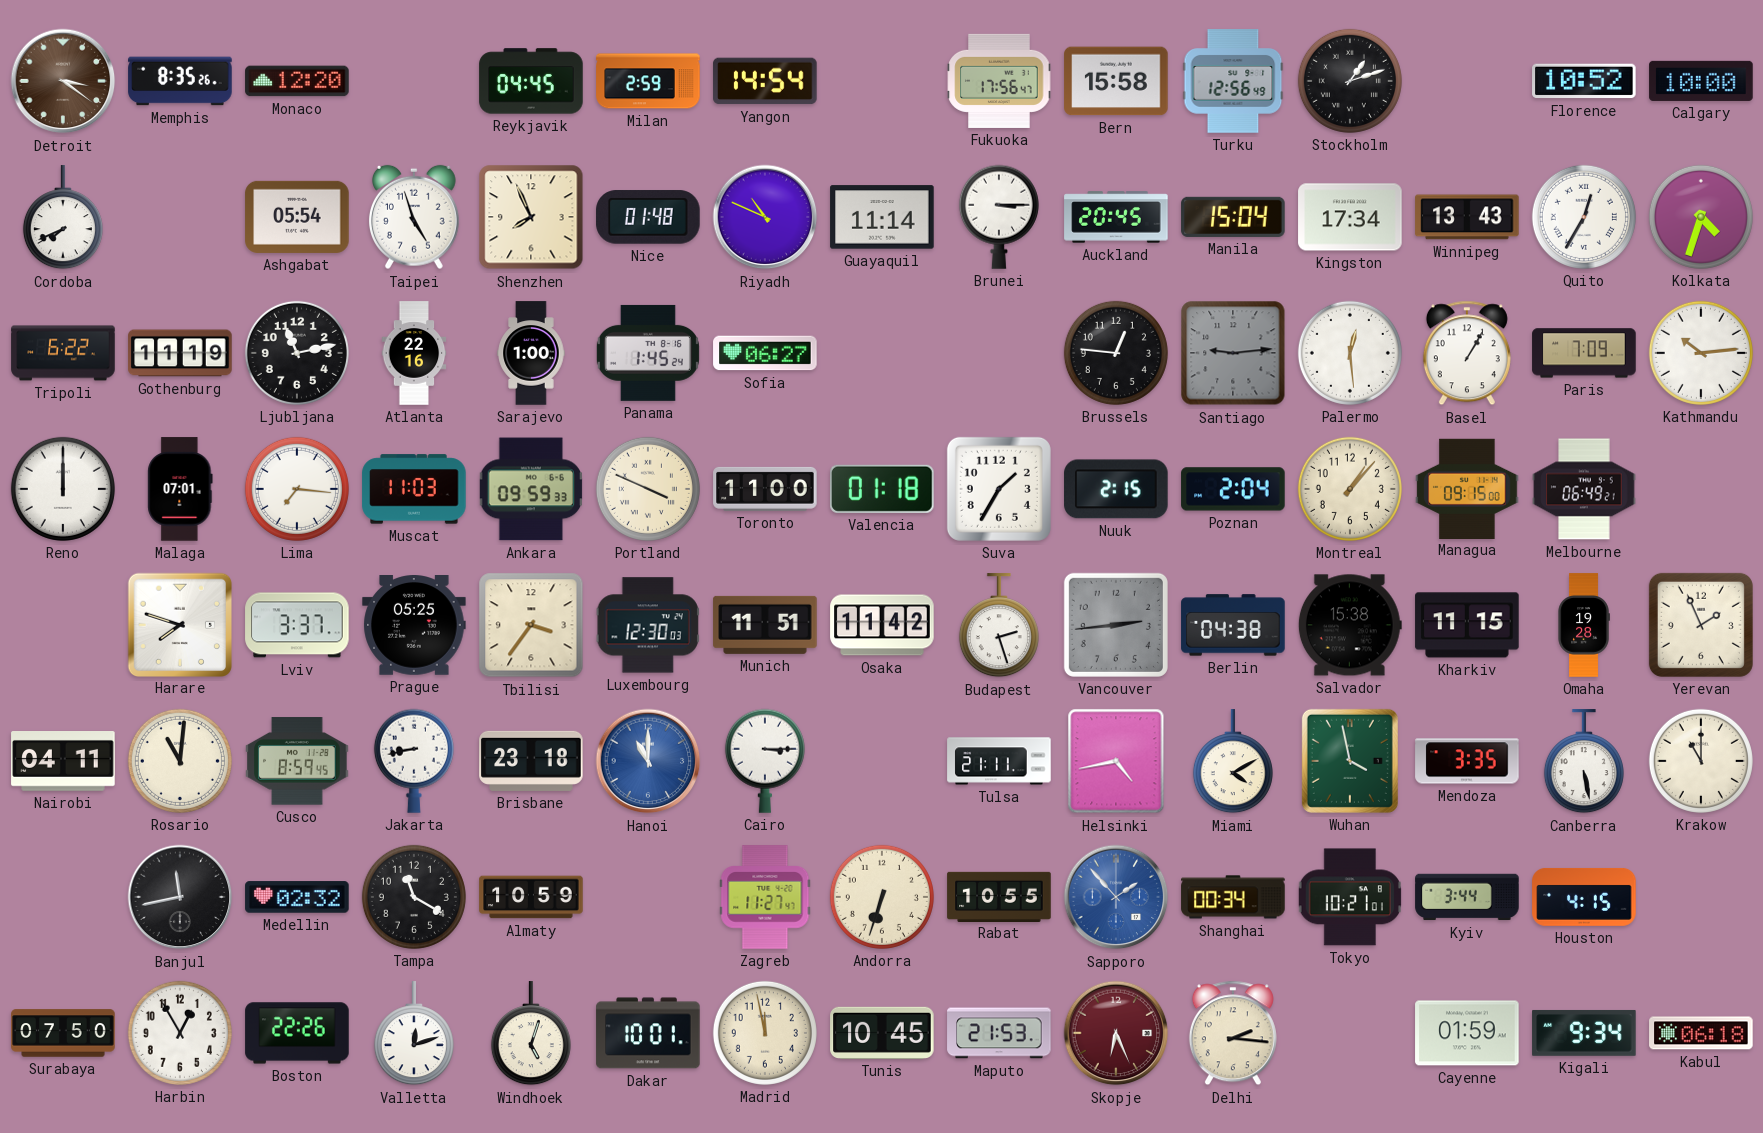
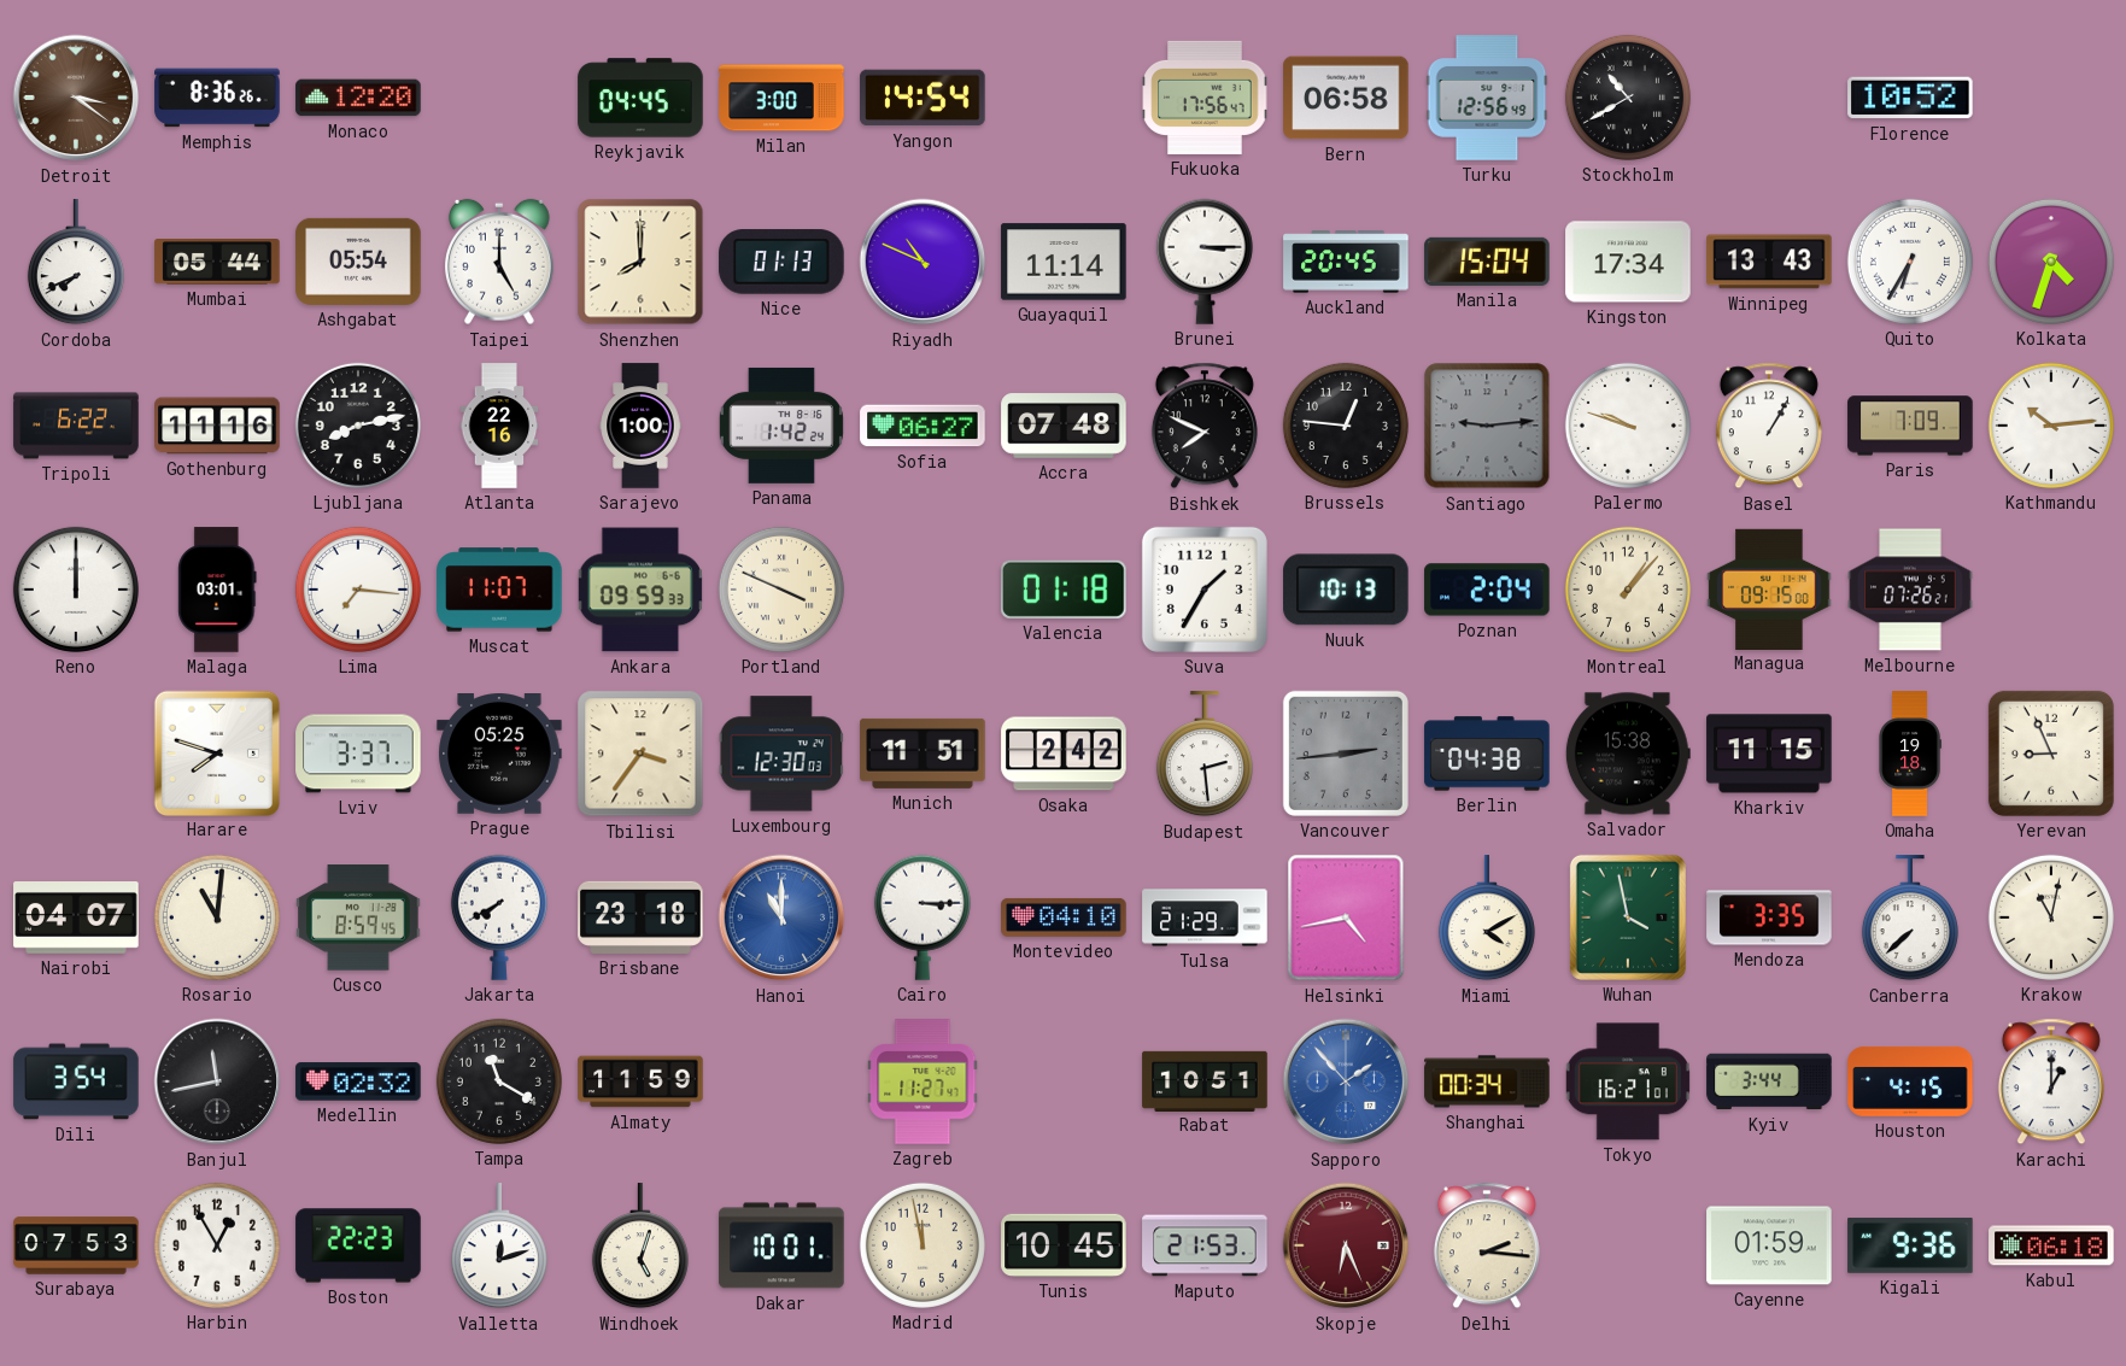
Memphis: 8:35 -> 8:36 (217, 98)
Milan: 2:59 -> 3:00 (781, 98)
Bern: 15:58 -> 06:58 (1346, 98)
Stockholm: 1:12 -> 10:40 (1628, 98)
Calgary: 10:00 -> none (1701, 81)
Mumbai: none -> 05:44 (217, 262)
Taipei: 4:57 -> 5:00 (499, 262)
Shenzhen: 7:56 -> 8:00 (640, 262)
Nice: 01:48 -> 01:13 (781, 262)
Quito: 12:35 -> 6:35 (1910, 262)
Gothenburg: 11:19 -> 11:16 (217, 426)
Ljubljana: 11:13 -> 8:13 (358, 426)
Panama: 1:45 -> 1:42 (781, 426)
Accra: none -> 07:48 (1064, 426)
Bishkek: none -> 7:49 (1205, 426)
Palermo: 12:29 -> 9:48 (1628, 426)
Malaga: 07:01 -> 03:01 (217, 590)
Muscat: 11:03 -> 11:07 (499, 590)
Toronto: 11:00 -> none (765, 489)
Nuuk: 2:15 -> 10:13 (1346, 590)
Melbourne: 06:49 -> 07:26 (1910, 590)
Osaka: 11:42 -> 2:42 (1064, 754)
Budapest: 2:27 -> 2:29 (1205, 755)
Omaha: 19:28 -> 19:18 (1910, 754)
Yerevan: 1:56 -> 8:56 (2051, 754)
Nairobi: 04:11 -> 04:07 (76, 919)
Jakarta: 8:43 -> 7:40 (499, 917)
Montevideo: none -> 04:10 (1064, 917)
Tulsa: 21:11 -> 21:29 (1205, 917)
Canberra: 5:28 -> 7:38 (1910, 919)
Krakow: 11:00 -> 11:02 (2051, 917)
Dili: none -> 3:54 (76, 1081)
Almaty: 10:59 -> 11:59 (640, 1081)
Andorra: 6:33 -> none (882, 897)
Rabat: 10:55 -> 10:51 (1205, 1080)
Tokyo: 10:21 -> 16:21 (1627, 1081)
Karachi: none -> 1:00 (2051, 1081)
Surabaya: 07:50 -> 07:53 (76, 1245)
Boston: 22:26 -> 22:23 (358, 1245)
Kigali: 9:34 -> 9:36 (1910, 1245)
